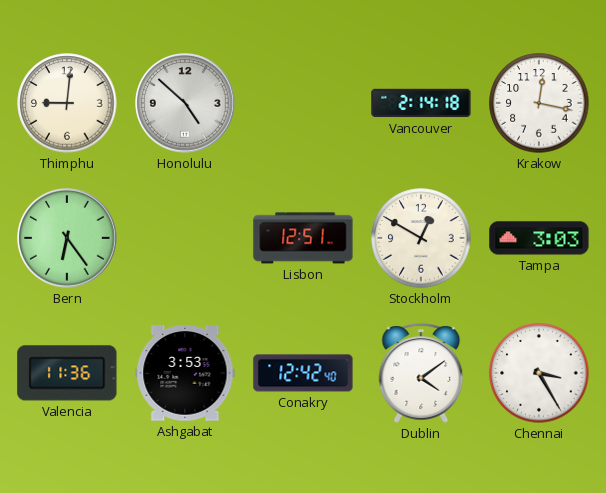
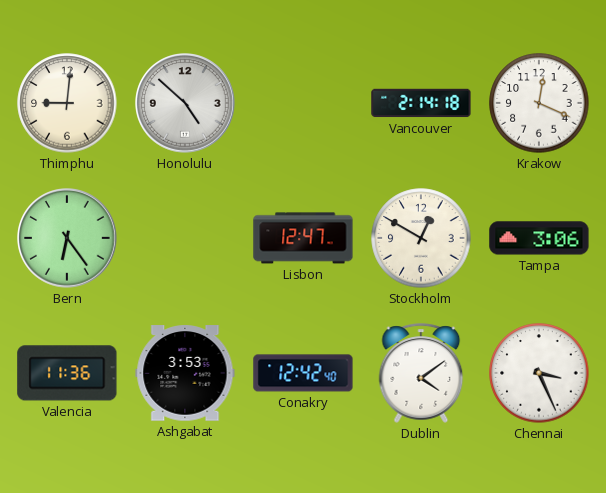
Krakow: 12:17 -> 12:19 (539, 103)
Lisbon: 12:51 -> 12:47 (303, 238)
Tampa: 3:03 -> 3:06 (539, 238)
Chennai: 3:25 -> 3:26 (539, 373)
